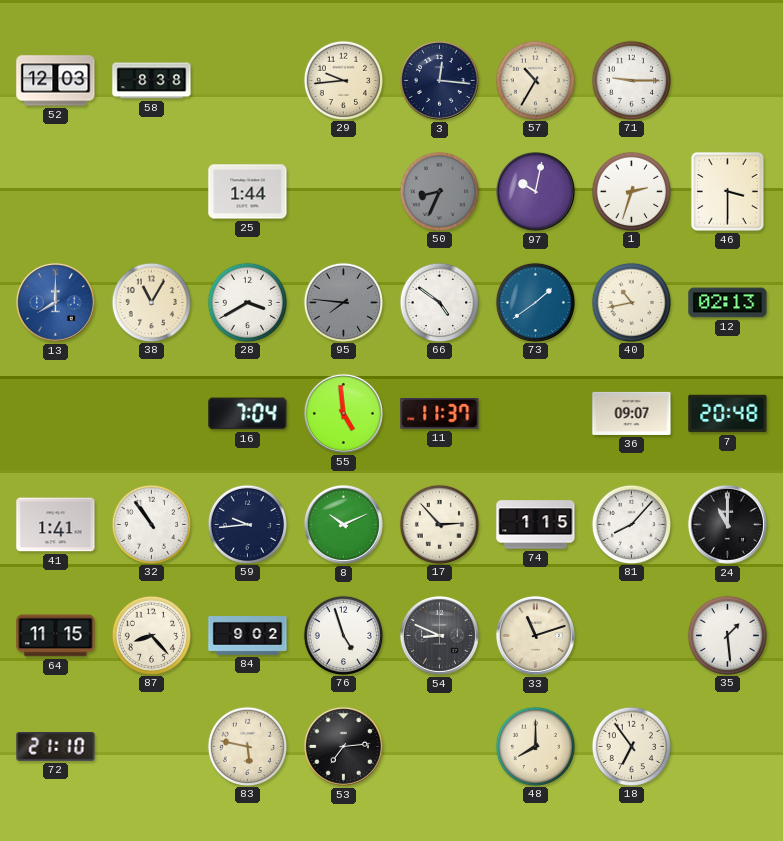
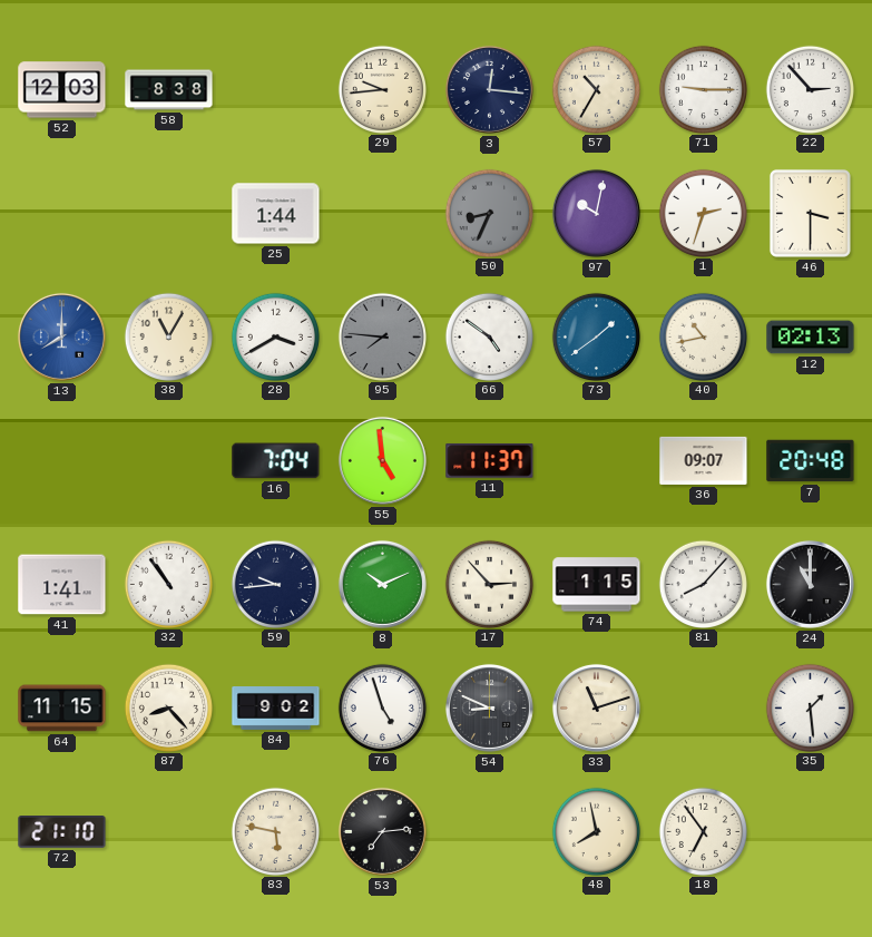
22: none -> 2:53 (810, 89)
48: 8:00 -> 7:58 (596, 831)
